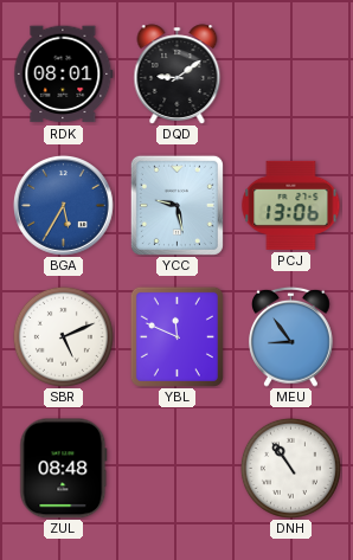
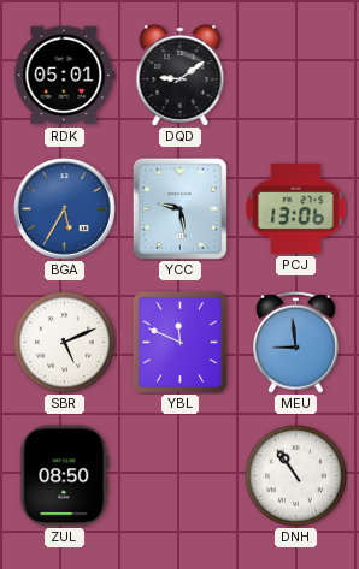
RDK: 08:01 -> 05:01 (65, 76)
MEU: 8:54 -> 8:59 (296, 342)
ZUL: 08:48 -> 08:50 (65, 476)
